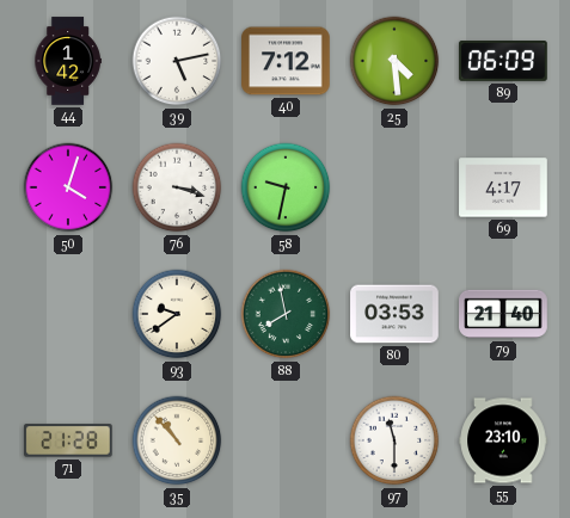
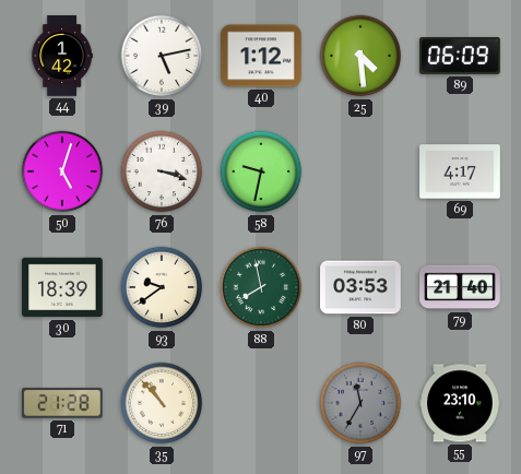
40: 7:12 -> 1:12 (261, 56)
50: 4:03 -> 5:03 (62, 171)
30: none -> 18:39 (62, 287)
97: 11:30 -> 11:35 (360, 403)
97 dial: white -> grey (360, 403)
